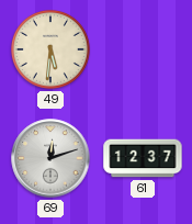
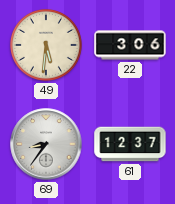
22: none -> 3:06 (130, 45)
69: 12:12 -> 8:36 (46, 144)
